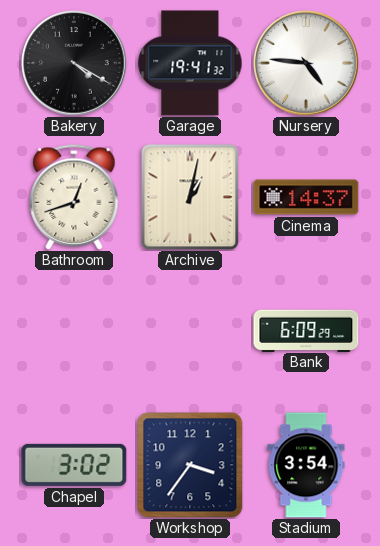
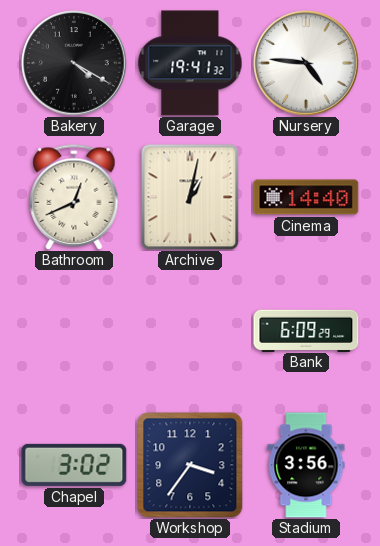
Bathroom: 12:42 -> 12:41 (74, 197)
Cinema: 14:37 -> 14:40 (306, 197)
Stadium: 3:54 -> 3:56 (306, 465)
